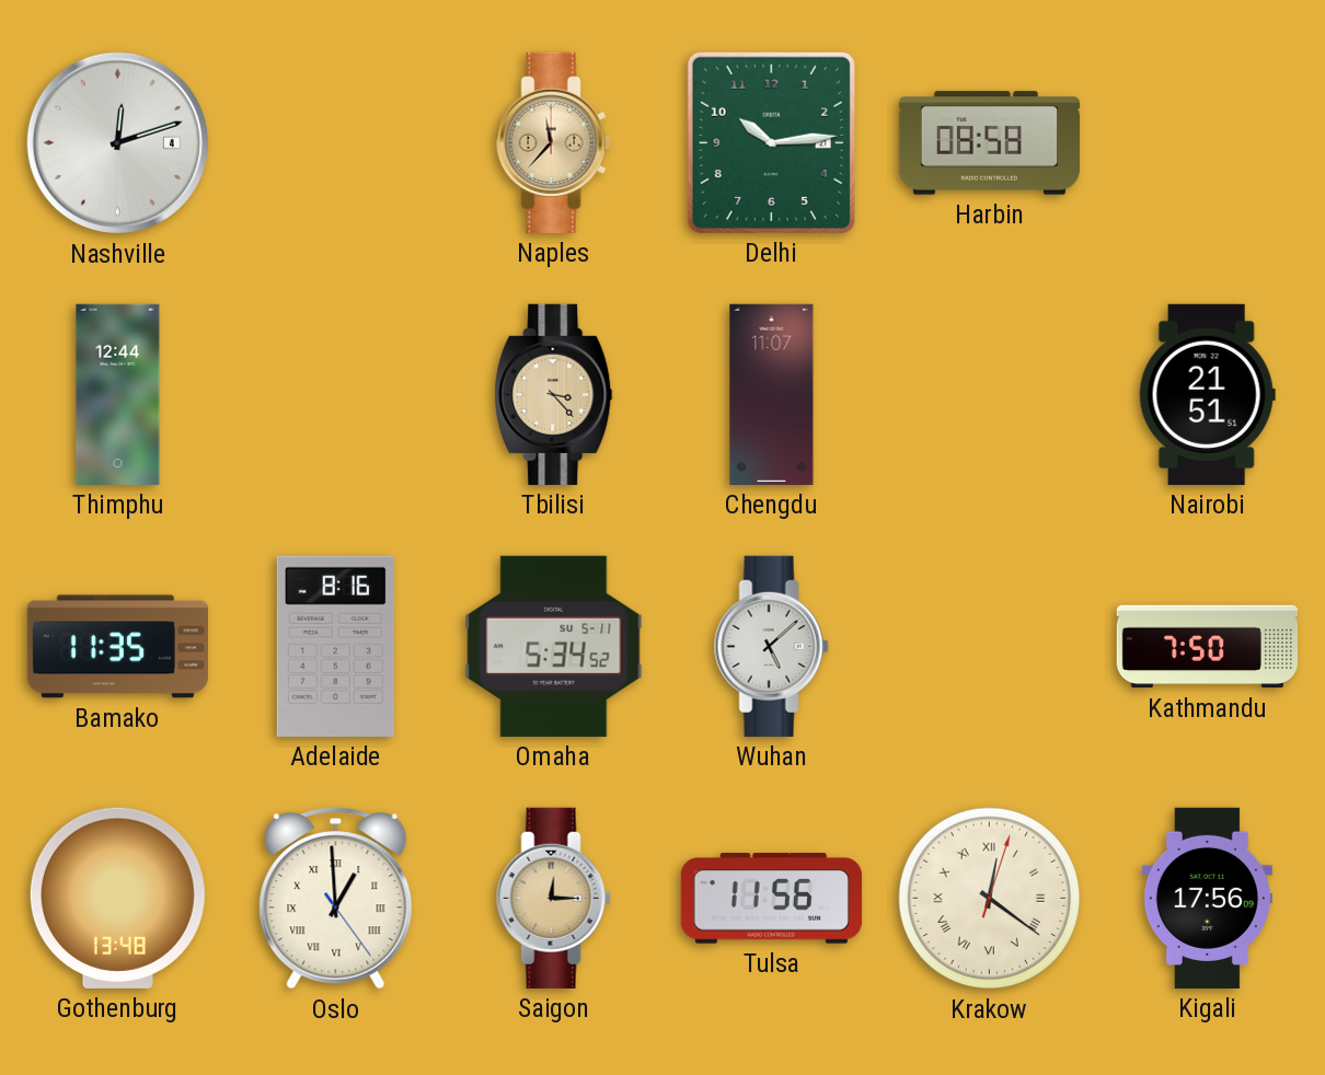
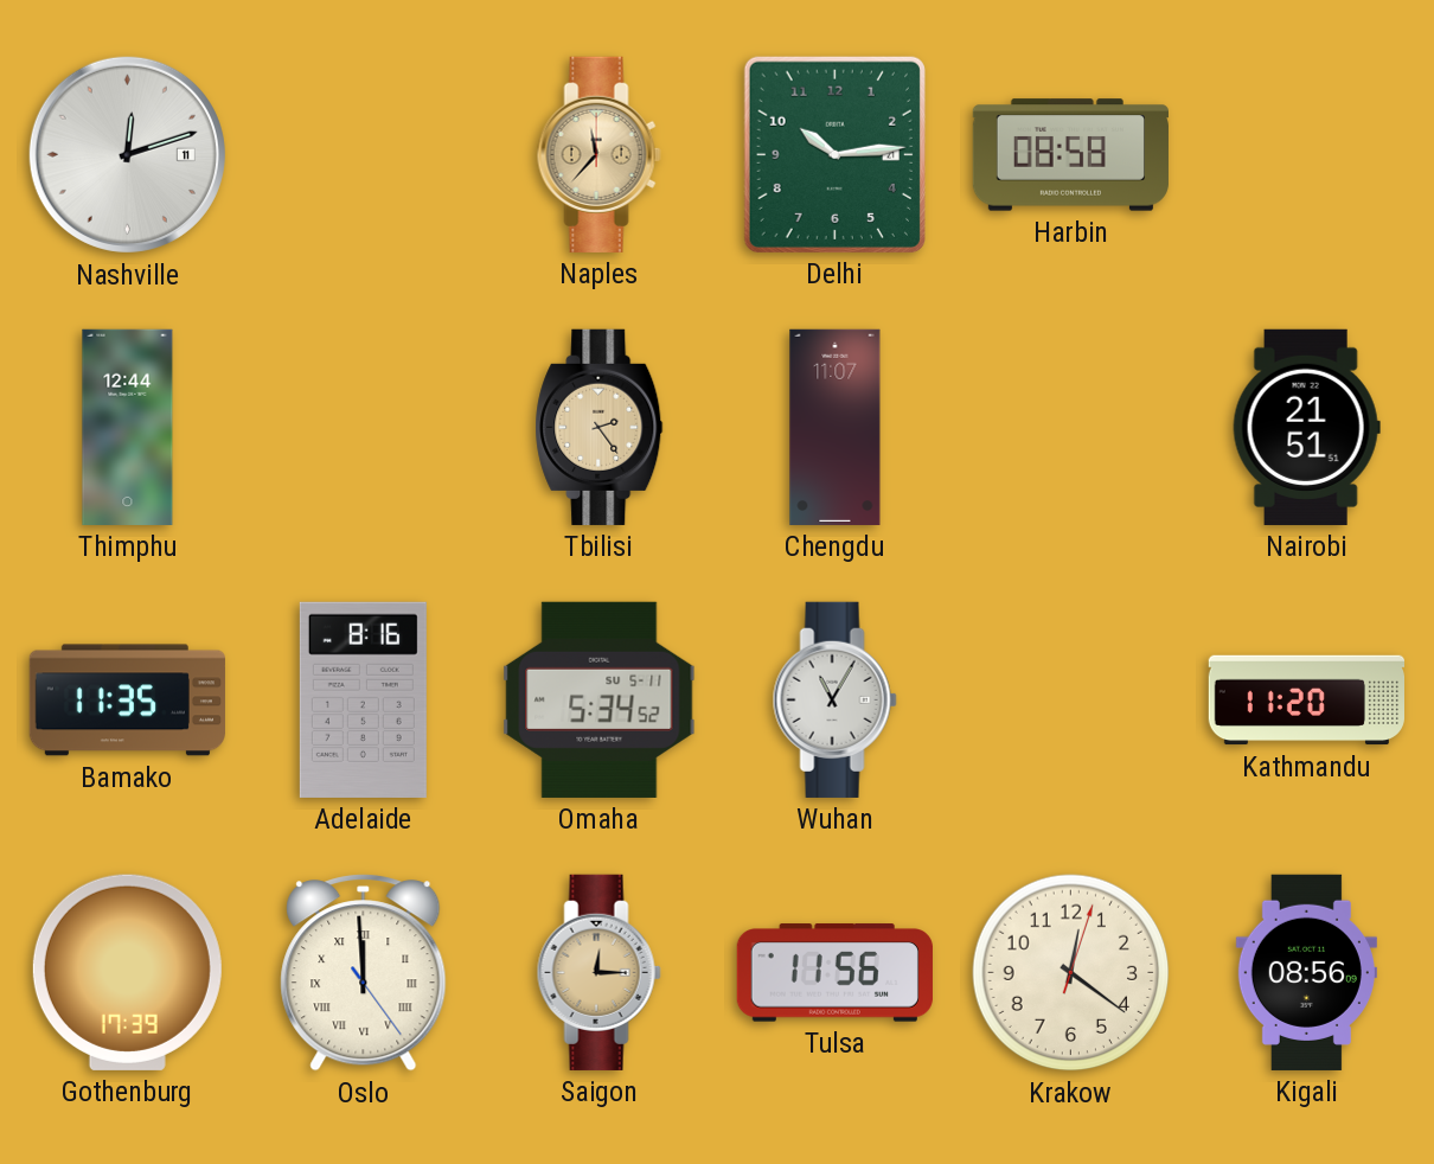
Nashville date: 4 -> 11 (127, 154)
Tbilisi: 3:23 -> 2:24 (600, 427)
Wuhan: 5:08 -> 11:05 (834, 699)
Kathmandu: 7:50 -> 11:20 (1306, 701)
Gothenburg: 13:48 -> 17:39 (127, 972)
Oslo: 12:59 -> 11:59 (364, 973)
Krakow numerals: Roman -> Arabic (1071, 973)
Kigali: 17:56 -> 08:56 (1306, 972)
